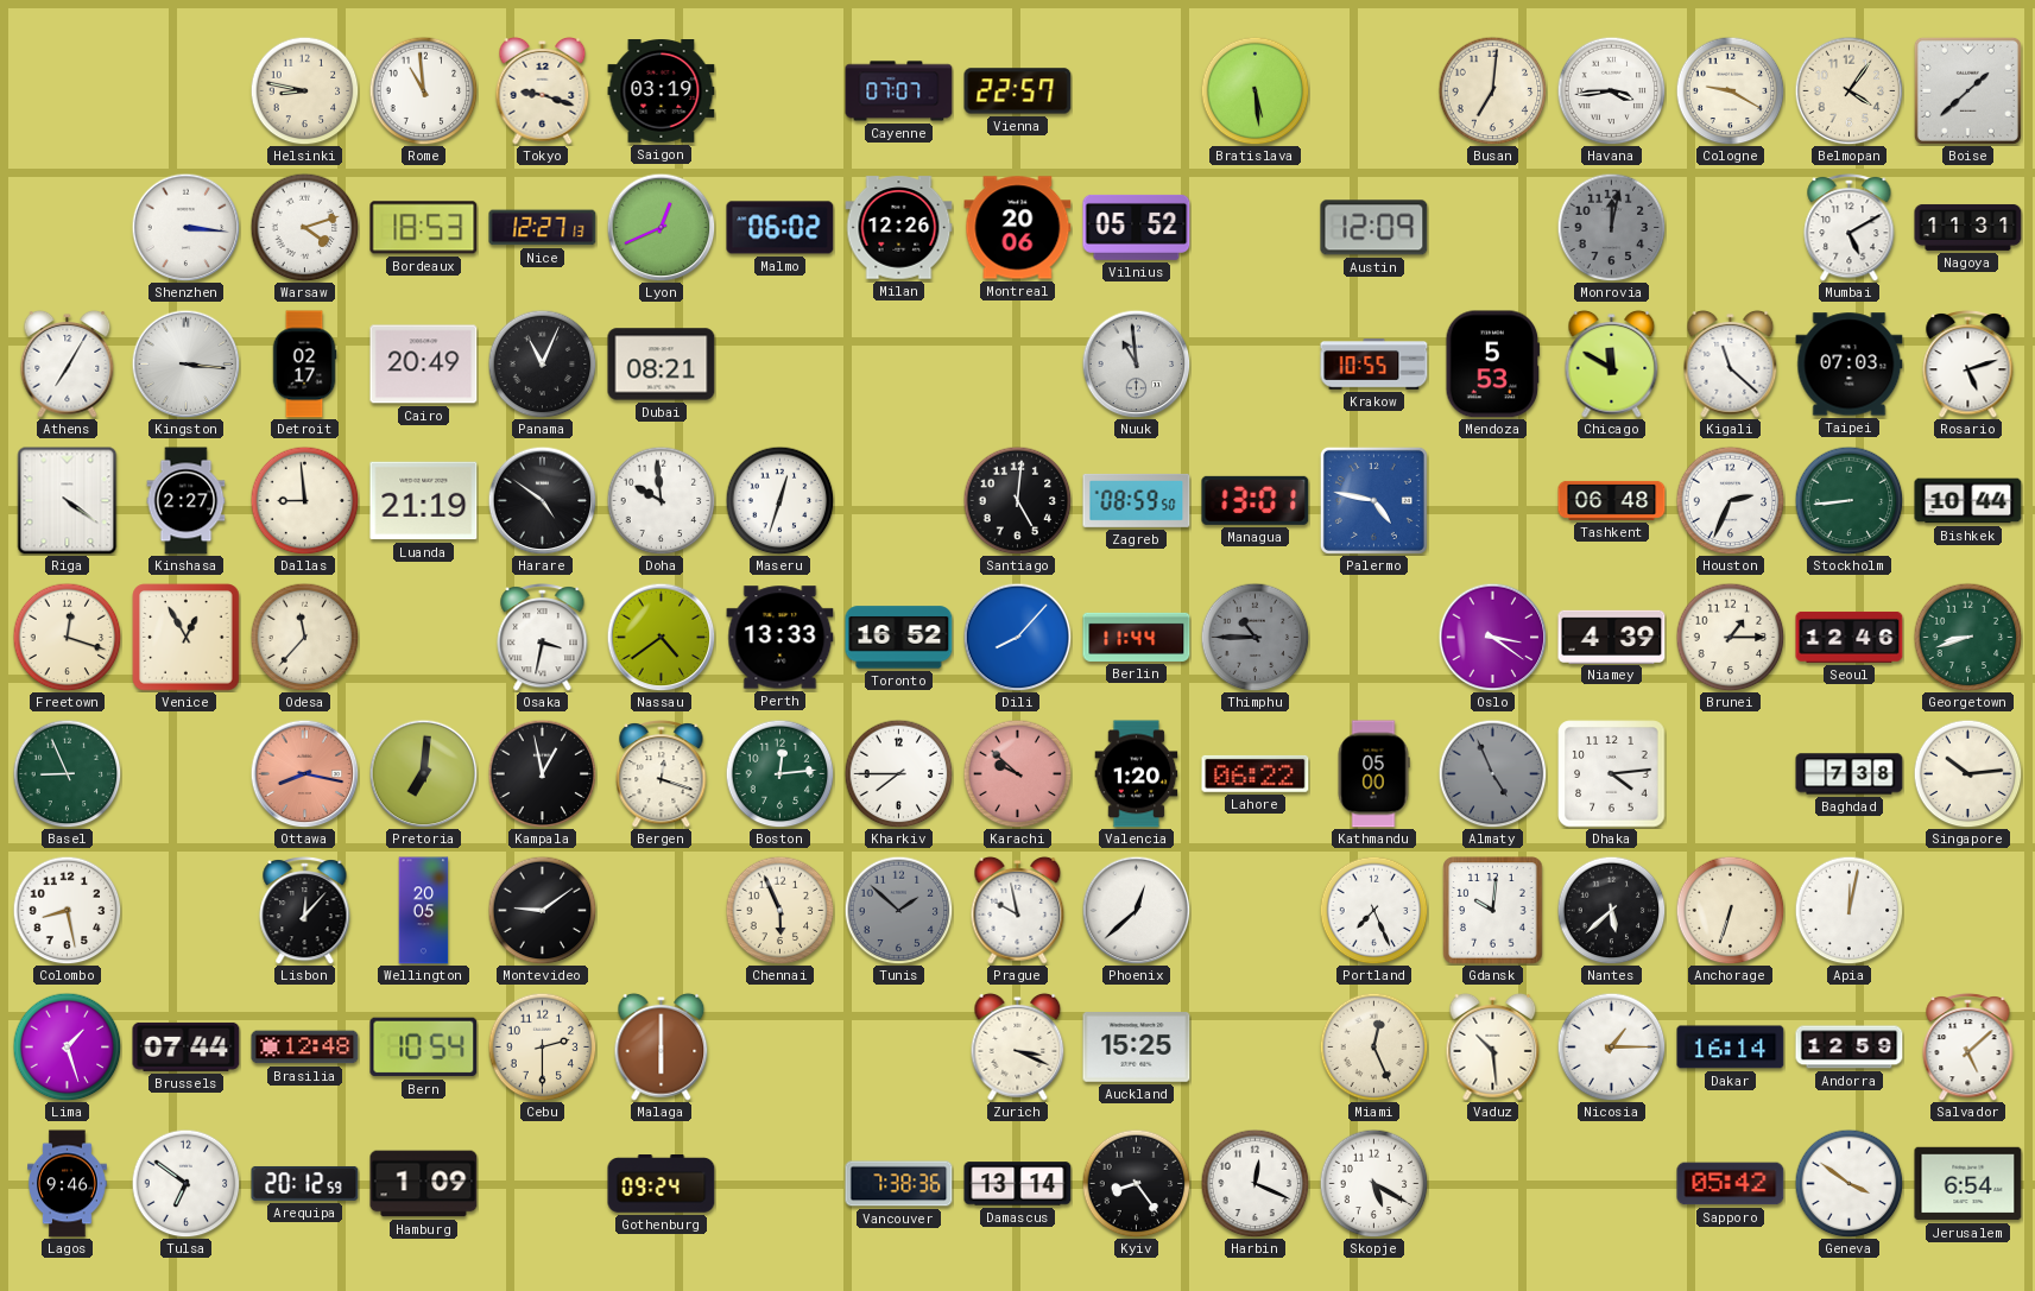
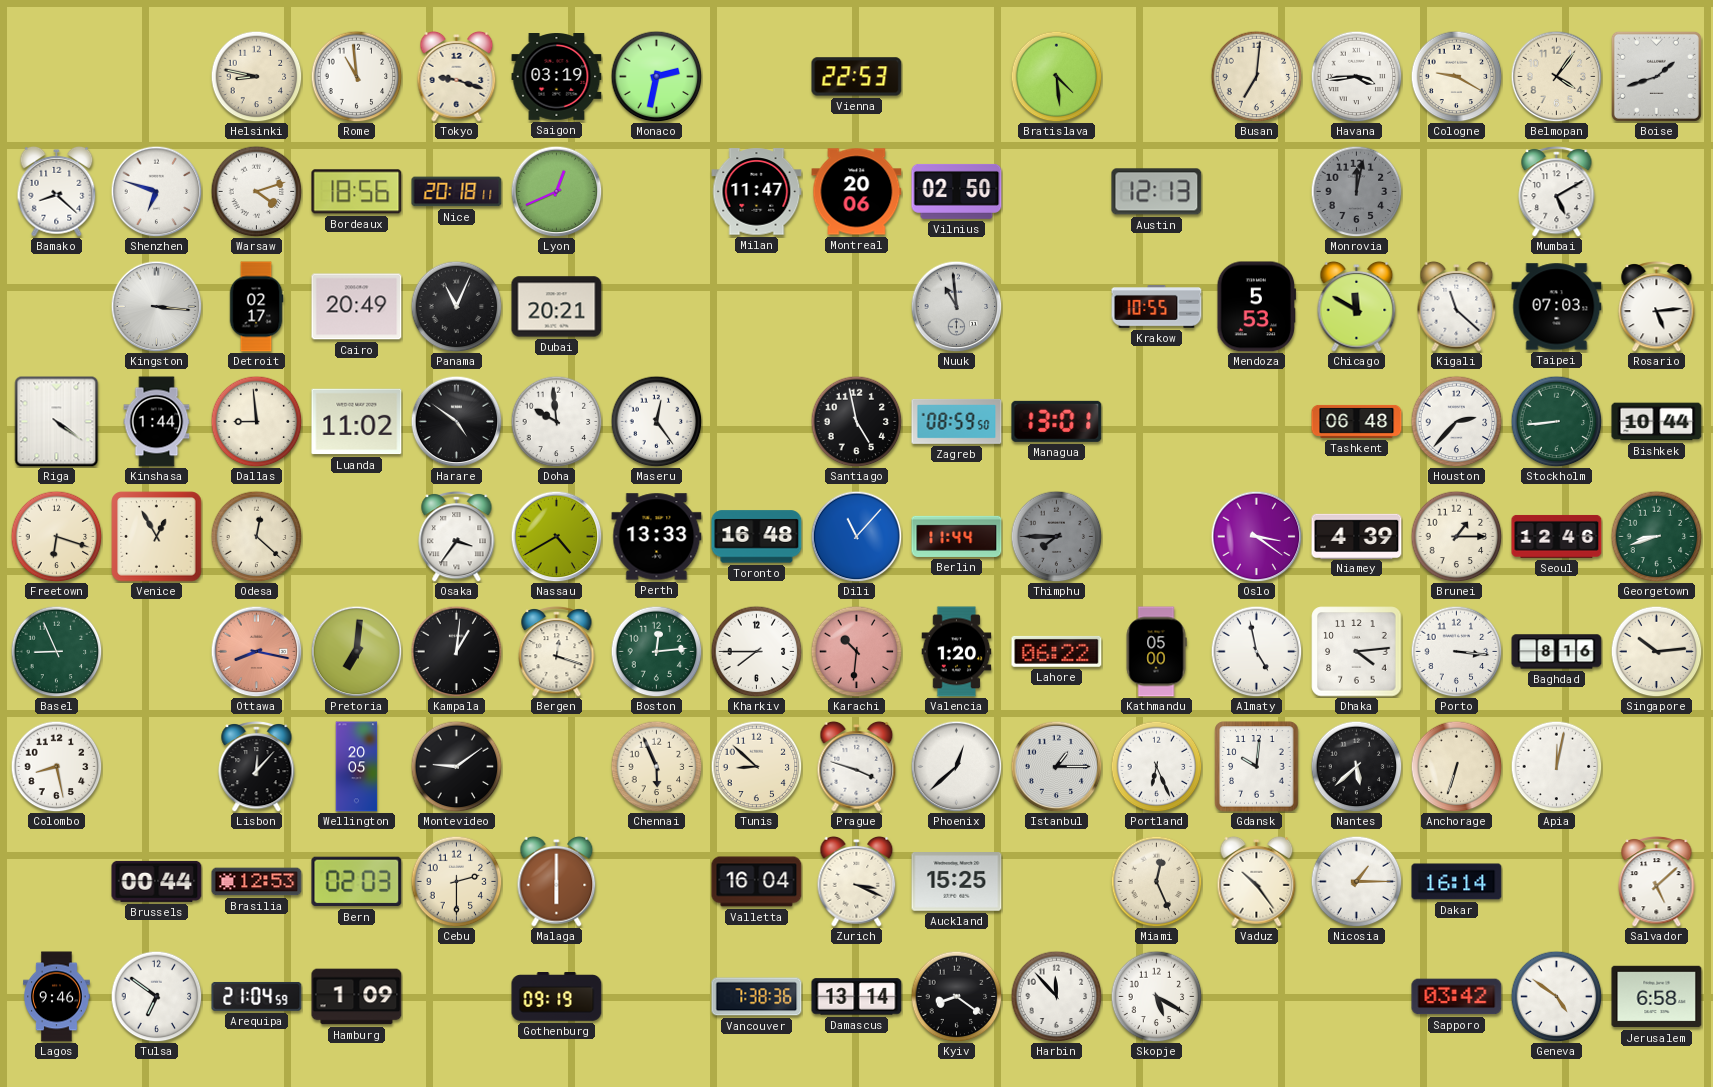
Monaco: none -> 2:32 (656, 76)
Cayenne: 07:07 -> none (899, 91)
Vienna: 22:57 -> 22:53 (857, 77)
Bratislava: 5:29 -> 4:29 (1056, 76)
Boise: 1:38 -> 1:42 (1656, 76)
Bamako: none -> 8:22 (57, 191)
Shenzhen: 3:16 -> 6:48 (156, 191)
Bordeaux: 18:53 -> 18:56 (357, 192)
Nice: 12:27 -> 20:18 (457, 192)
Malmo: 06:02 -> none (780, 228)
Milan: 12:26 -> 11:47 (757, 192)
Vilnius: 05:52 -> 02:50 (957, 191)
Austin: 12:09 -> 12:13 (1157, 192)
Nagoya: 11:31 -> none (1968, 227)
Athens: 7:05 -> none (68, 363)
Dubai: 08:21 -> 20:21 (557, 307)
Rosario: 5:12 -> 5:14 (1657, 307)
Kinshasa: 2:27 -> 1:44 (157, 422)
Luanda: 21:19 -> 11:02 (357, 422)
Maseru: 12:33 -> 12:24 (656, 421)
Santiago: 5:01 -> 4:58 (856, 421)
Palermo: 4:47 -> none (1373, 500)
Houston: 2:34 -> 2:37 (1456, 421)
Freetown: 12:18 -> 6:18 (56, 536)
Odesa: 11:37 -> 12:22 (256, 536)
Osaka: 3:32 -> 3:36 (457, 537)
Nassau: 4:39 -> 4:40 (556, 536)
Toronto: 16:52 -> 16:48 (757, 537)
Dili: 8:07 -> 11:07 (856, 536)
Thimphu: 10:45 -> 7:45 (1056, 536)
Kampala: 12:58 -> 1:01 (456, 651)
Karachi: 9:52 -> 10:31 (856, 651)
Almaty: 4:56 -> 4:58 (1256, 651)
Almaty dial: grey -> white (1256, 651)
Porto: none -> 3:16 (1456, 651)
Baghdad: 7:38 -> 8:16 (1557, 652)
Tunis: 1:52 -> 8:52 (756, 766)
Tunis dial: grey -> cream (756, 766)
Prague: 9:58 -> 3:48 (857, 766)
Istanbul: none -> 1:15 (1056, 766)
Portland: 7:26 -> 6:26 (1156, 766)
Lima: 1:27 -> none (67, 1046)
Brussels: 07:44 -> 00:44 (157, 881)
Brasilia: 12:48 -> 12:53 (257, 882)
Bern: 10:54 -> 02:03 (357, 882)
Valletta: none -> 16:04 (757, 882)
Vaduz: 10:29 -> 10:24 (1257, 881)
Andorra: 12:59 -> none (1850, 1048)
Arequipa: 20:12 -> 21:04 (257, 996)
Gothenburg: 09:24 -> 09:19 (557, 997)
Kyiv: 8:24 -> 8:21 (956, 996)
Harbin: 12:19 -> 11:53 (1056, 996)
Sapporo: 05:42 -> 03:42 (1457, 997)
Geneva: 3:51 -> 4:51 (1556, 996)
Jerusalem: 6:54 -> 6:58 (1657, 997)
